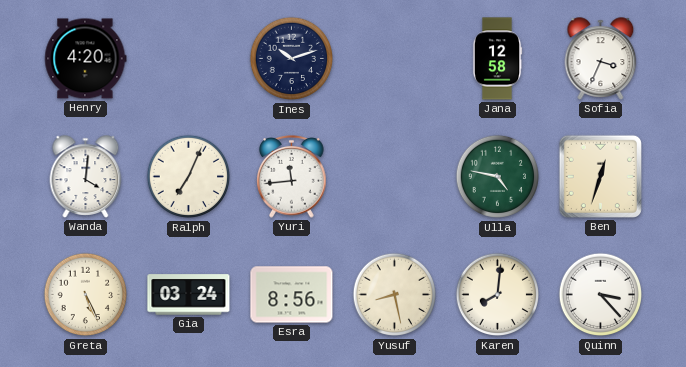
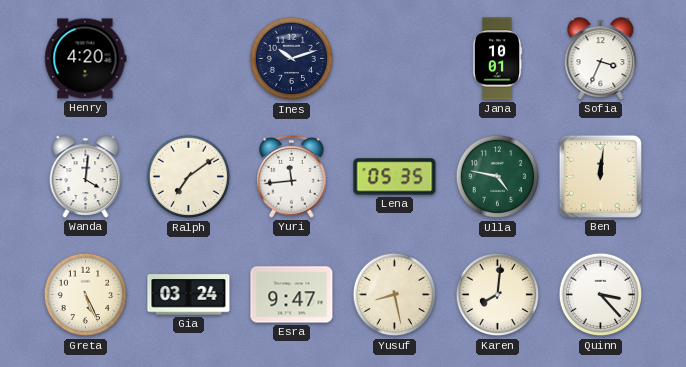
Jana: 12:58 -> 10:01 (497, 59)
Ralph: 7:04 -> 7:09 (189, 177)
Lena: none -> 05:35 (395, 177)
Ben: 12:33 -> 12:01 (600, 176)
Esra: 8:56 -> 9:47 (292, 295)
